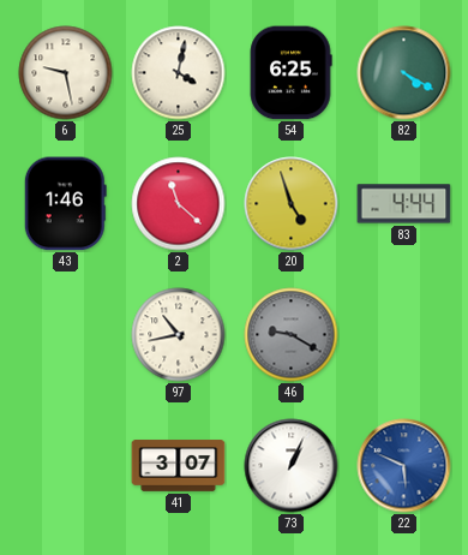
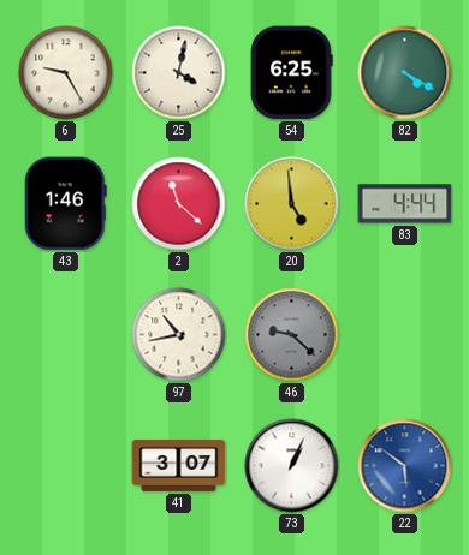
6: 9:28 -> 9:25 (66, 73)
20: 4:57 -> 4:59 (292, 204)
46: 9:20 -> 9:22 (292, 335)
22: 5:49 -> 5:51 (405, 466)
